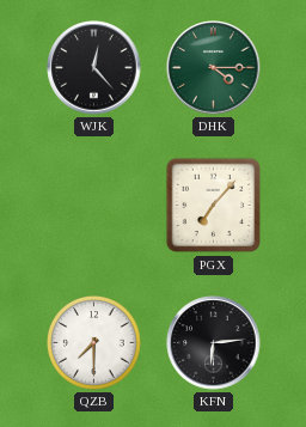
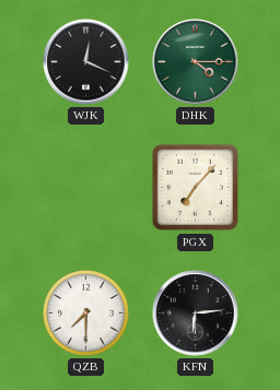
WJK: 12:23 -> 12:19 (86, 62)
